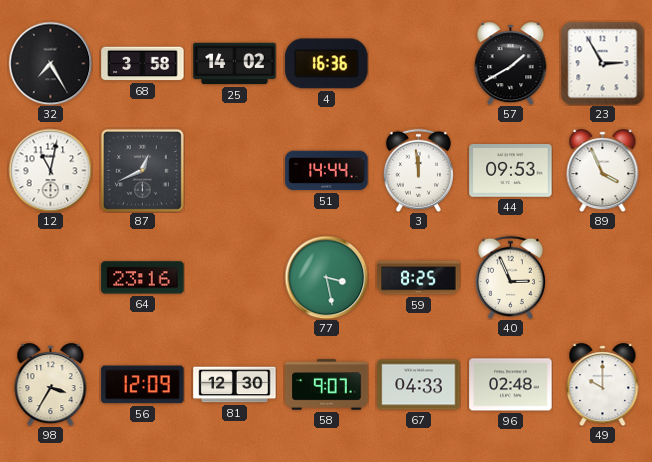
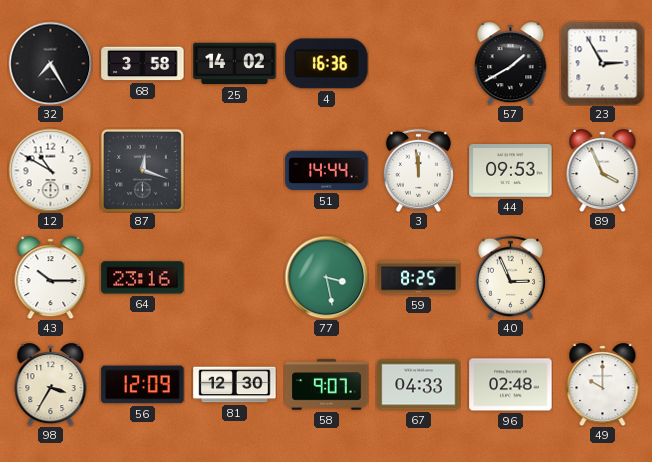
12: 11:02 -> 10:50 (50, 170)
87: 12:41 -> 12:18 (142, 170)
43: none -> 10:15 (51, 278)
